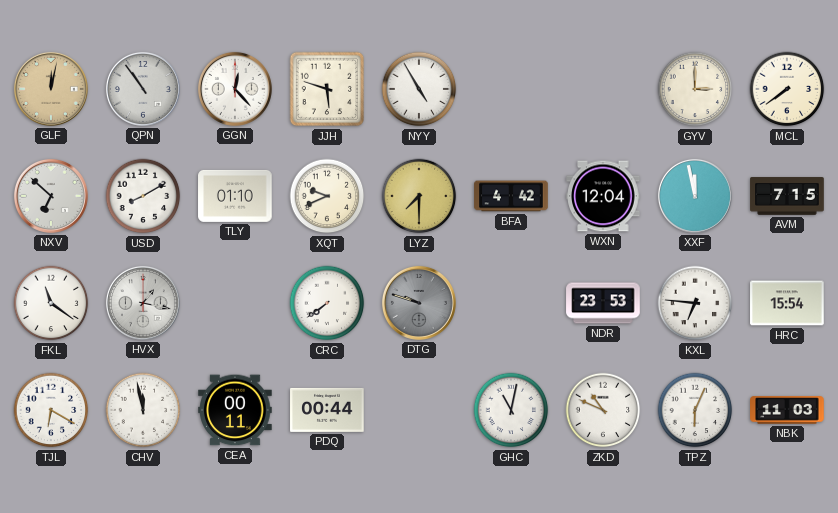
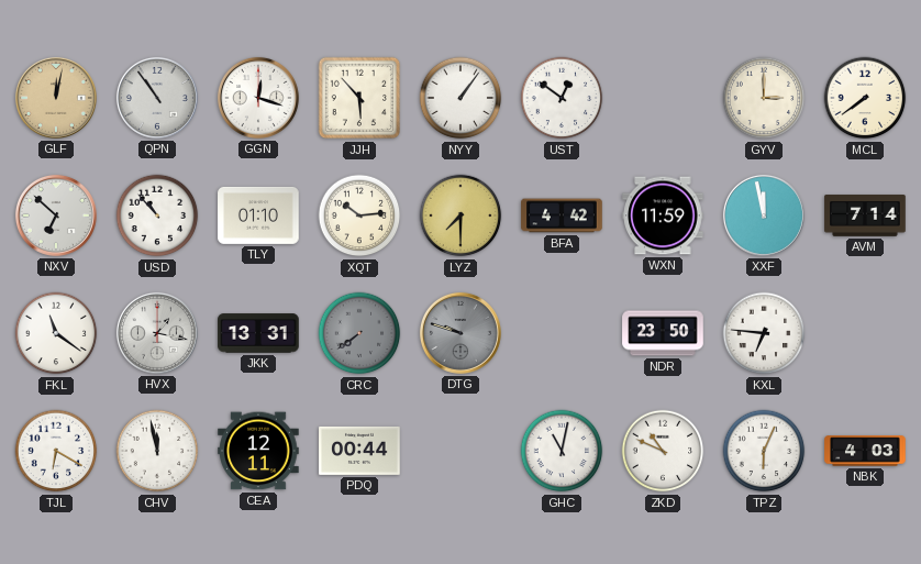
GGN: 12:23 -> 12:18 (258, 98)
JJH: 5:48 -> 5:53 (359, 98)
NYY: 4:55 -> 1:06 (460, 98)
UST: none -> 12:51 (562, 98)
USD: 8:10 -> 10:53 (157, 215)
XQT: 9:41 -> 10:14 (359, 215)
WXN: 12:04 -> 11:59 (663, 215)
AVM: 7:15 -> 7:14 (865, 215)
JKK: none -> 13:31 (258, 333)
CRC dial: white -> grey (359, 333)
NDR: 23:53 -> 23:50 (663, 333)
HRC: 15:54 -> none (787, 303)
CEA: 00:11 -> 12:11 (258, 451)
NBK: 11:03 -> 4:03 (865, 451)
